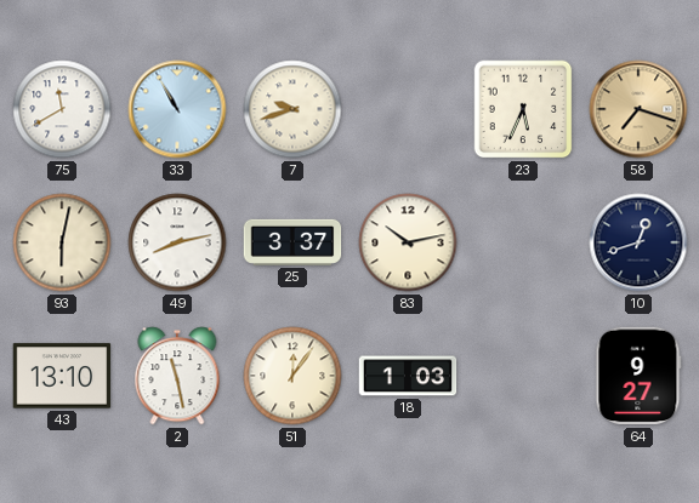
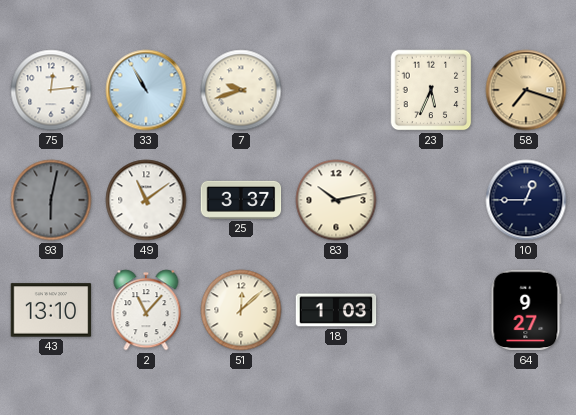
75: 11:40 -> 12:14 (51, 90)
93 dial: cream -> grey (51, 200)
49: 8:13 -> 11:09 (146, 200)
10: 12:42 -> 12:45 (526, 200)
2: 11:28 -> 11:07 (146, 310)
51: 12:06 -> 12:08 (241, 310)
